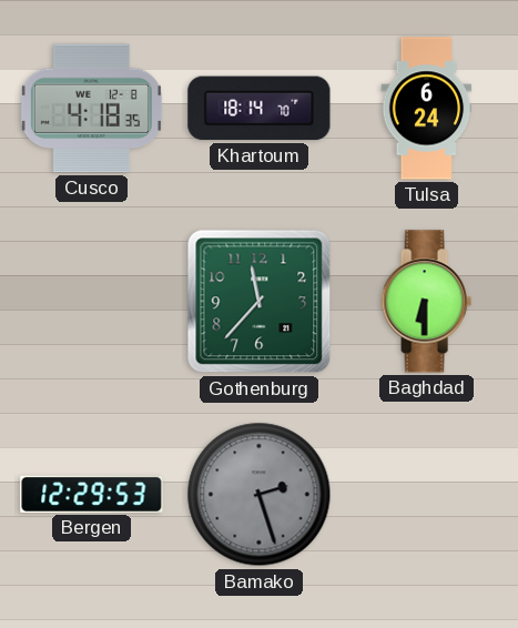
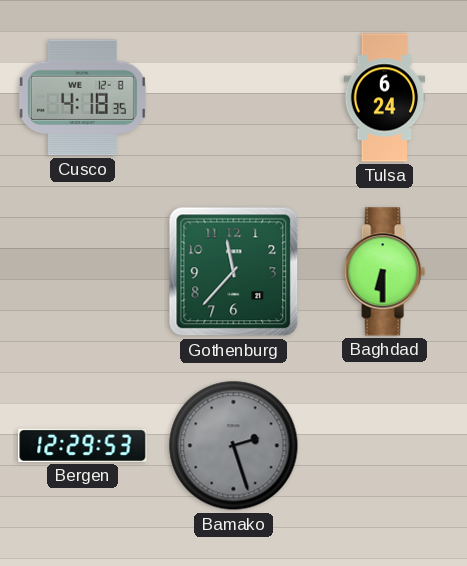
Khartoum: 18:14 -> none (260, 109)
